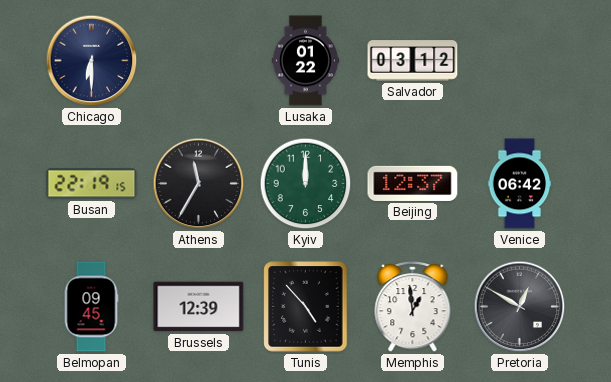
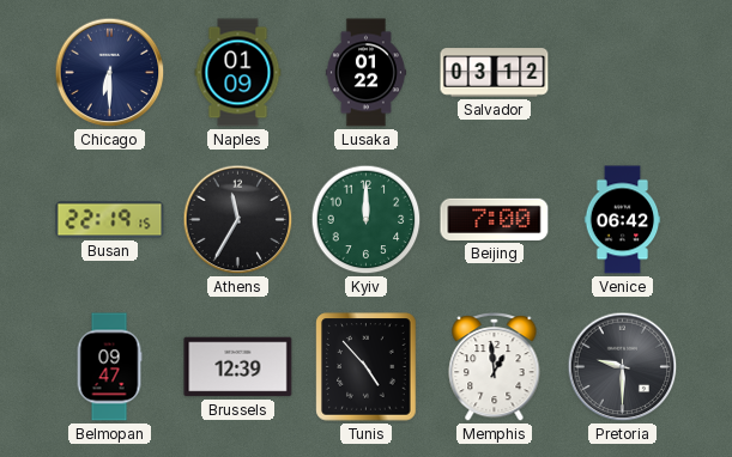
Naples: none -> 01:09 (238, 73)
Beijing: 12:37 -> 7:00 (495, 219)
Belmopan: 09:45 -> 09:47 (109, 367)
Pretoria: 12:50 -> 9:30 (623, 367)
